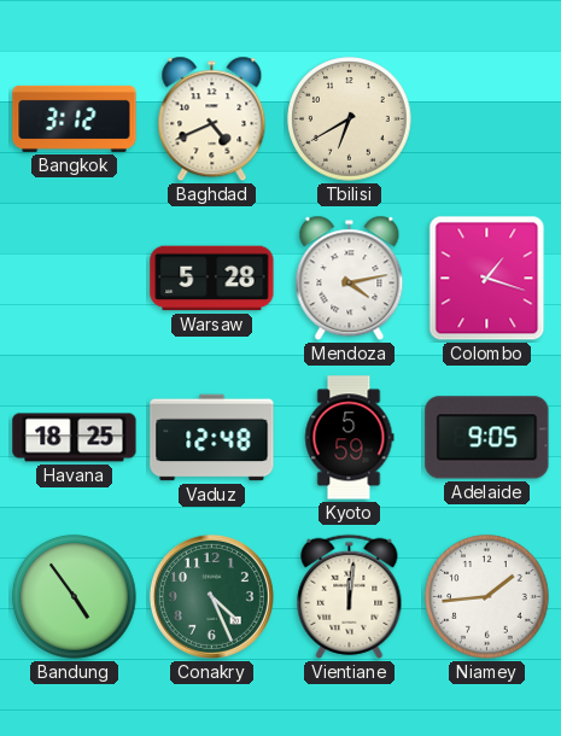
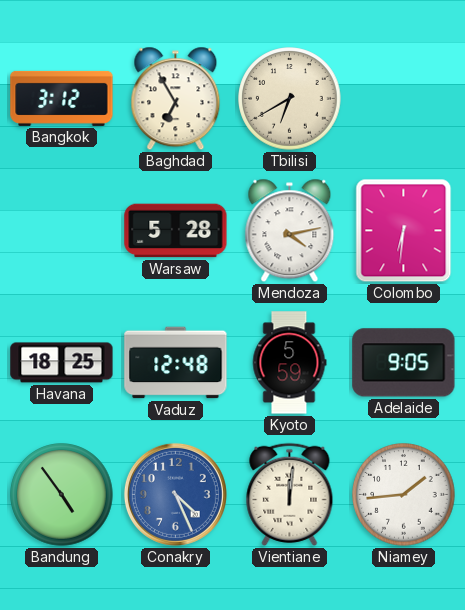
Baghdad: 4:41 -> 6:55 (176, 99)
Colombo: 1:18 -> 6:31 (404, 231)
Conakry dial: green -> blue (175, 494)
